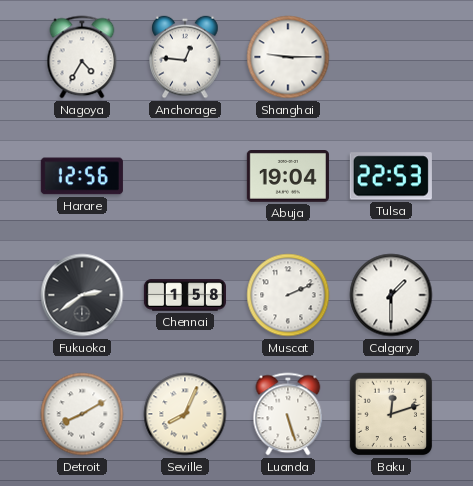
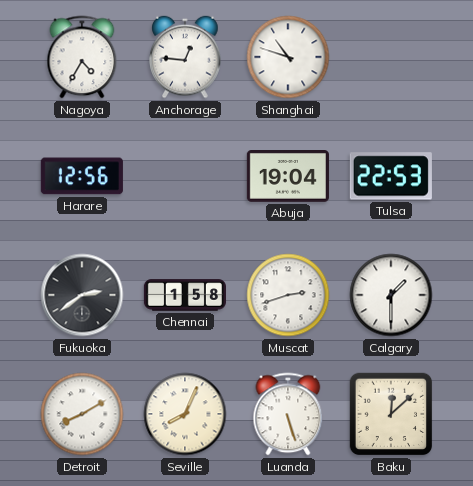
Shanghai: 9:15 -> 10:48 (288, 57)
Muscat: 2:11 -> 2:42 (288, 295)
Baku: 12:12 -> 12:08 (391, 414)
